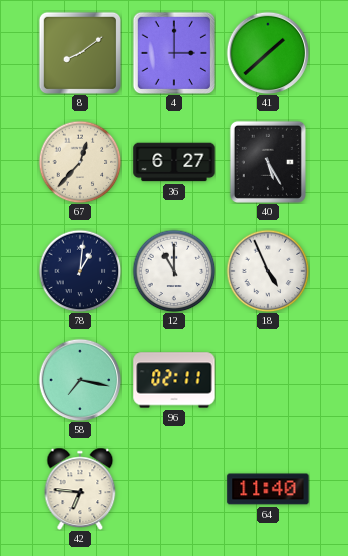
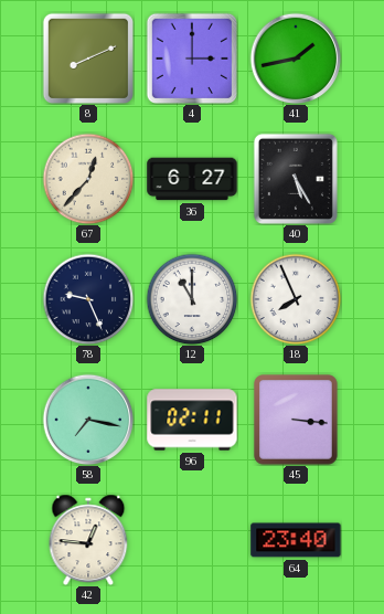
8: 8:09 -> 8:11 (88, 59)
41: 1:38 -> 1:43 (296, 59)
78: 1:01 -> 9:26 (88, 299)
18: 4:56 -> 7:56 (296, 299)
45: none -> 3:16 (296, 420)
42: 6:46 -> 12:46 (88, 539)
64: 11:40 -> 23:40 (296, 540)
